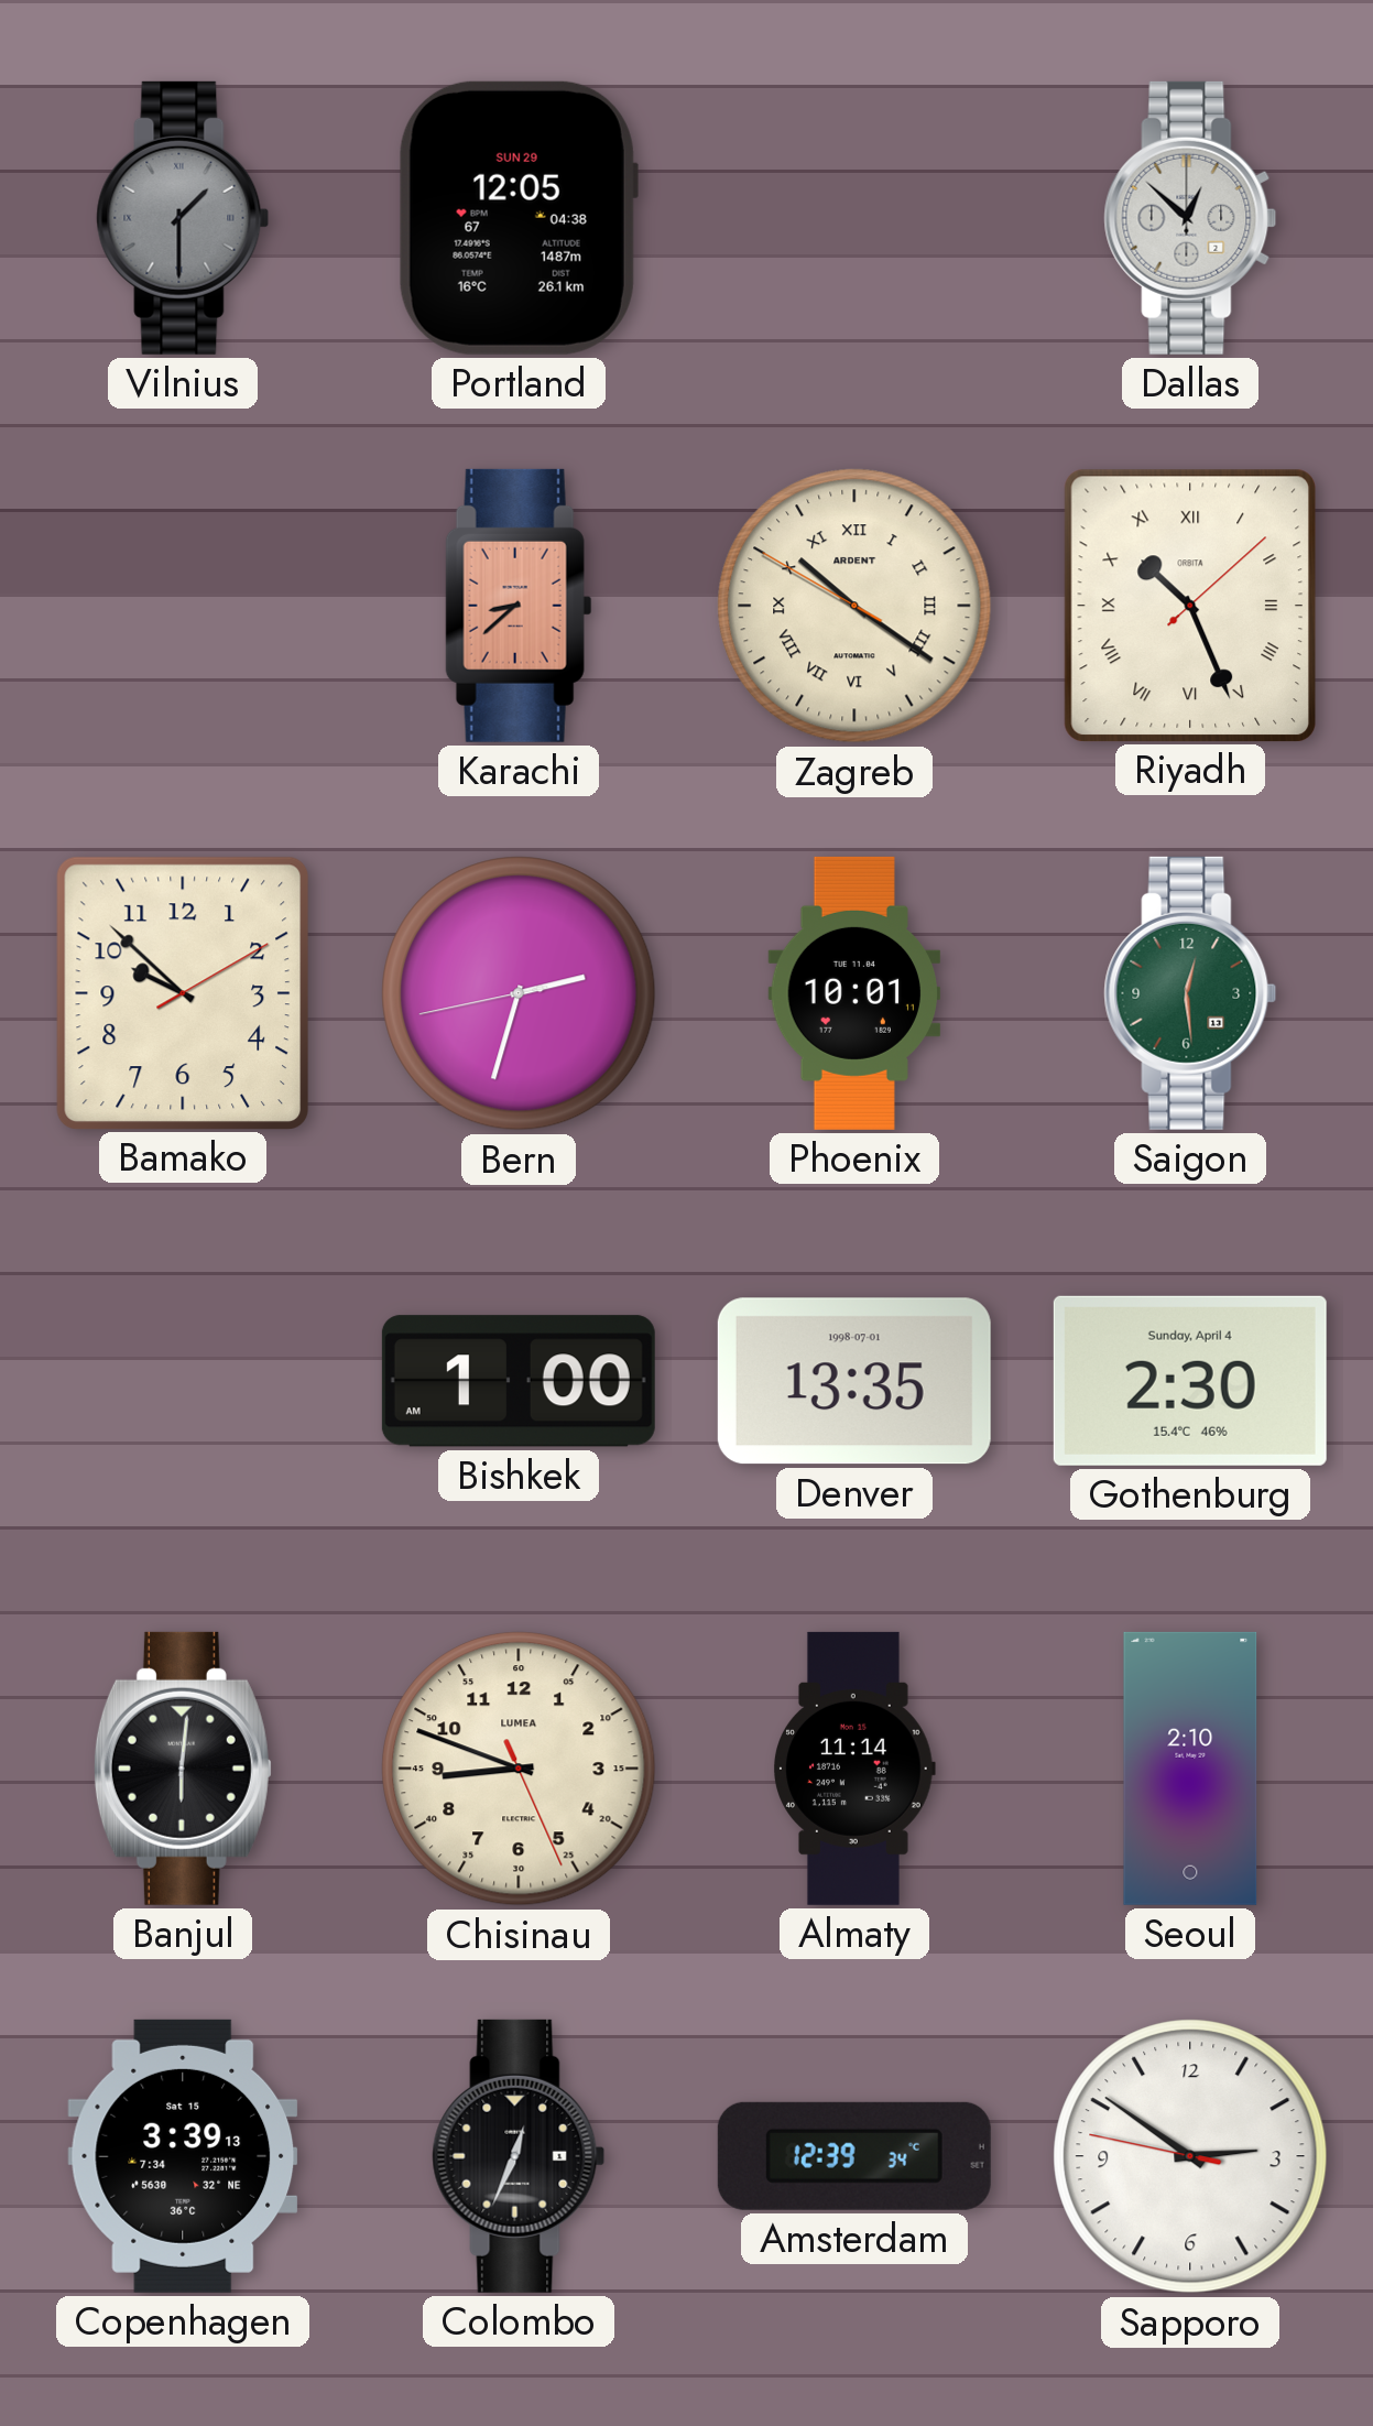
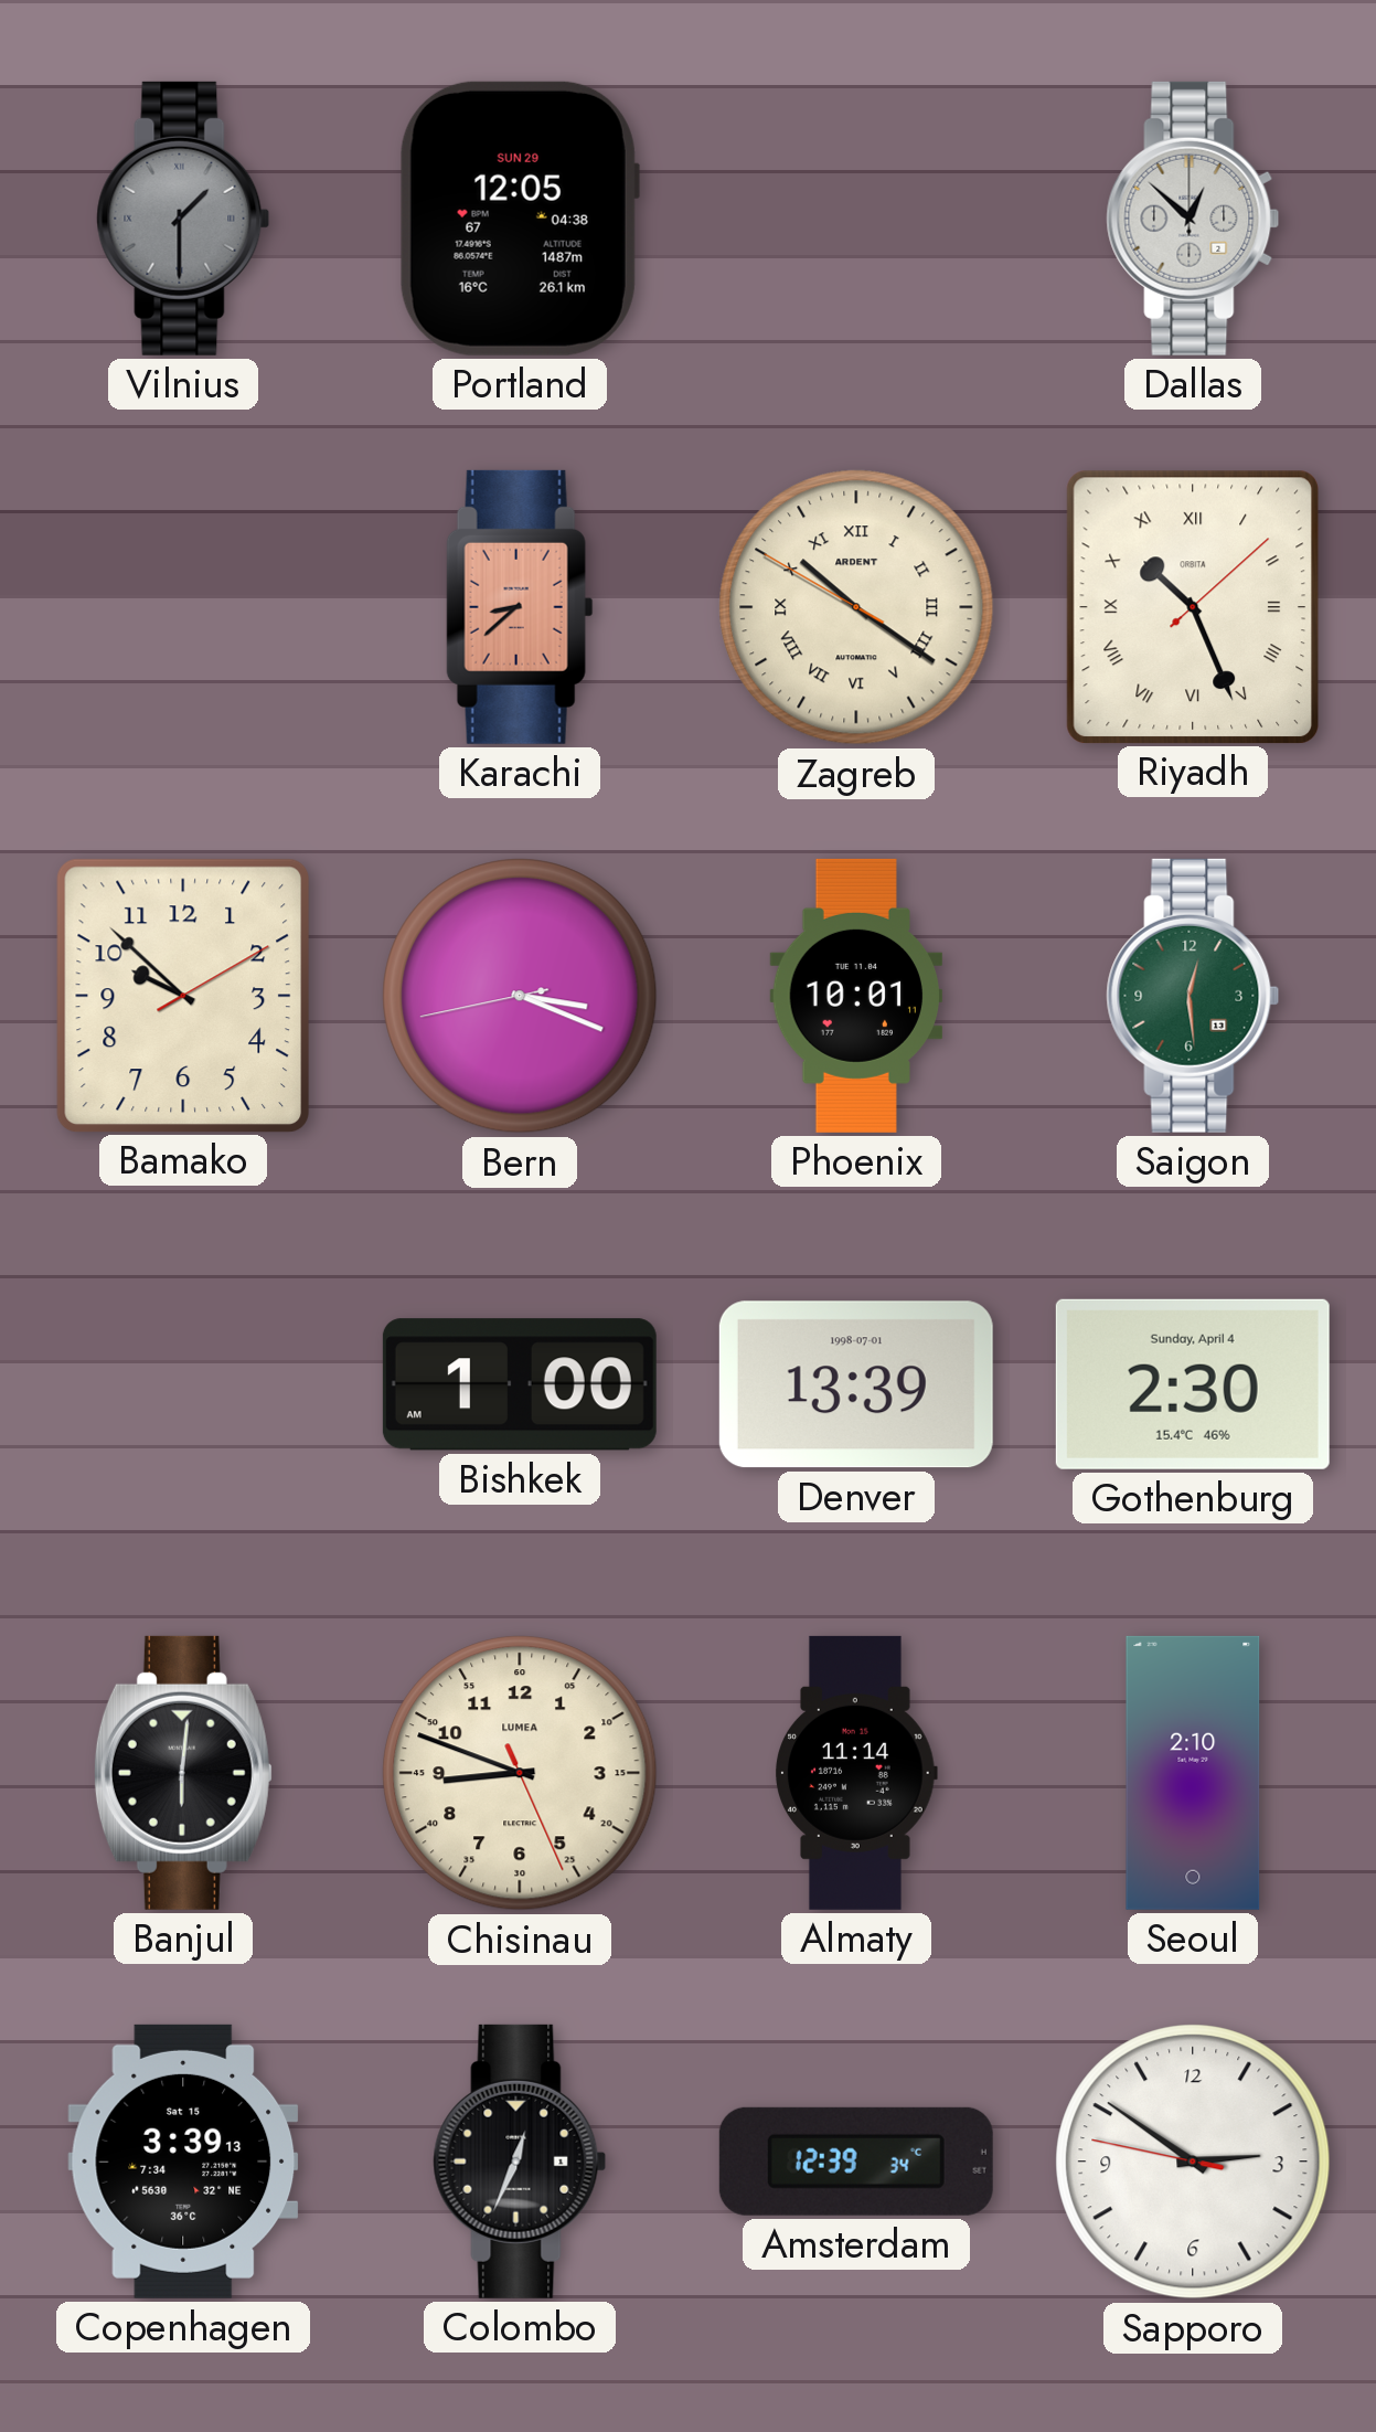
Bern: 2:32 -> 3:18 (520, 996)
Denver: 13:35 -> 13:39 (856, 1384)
